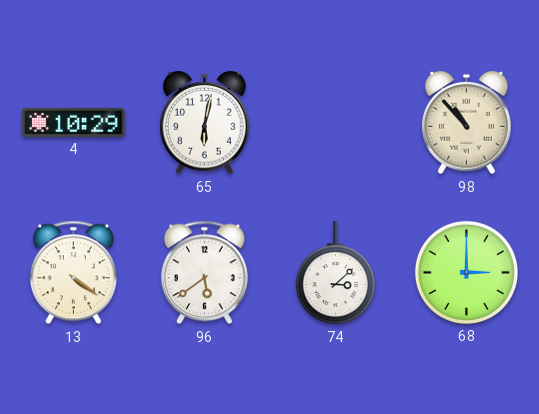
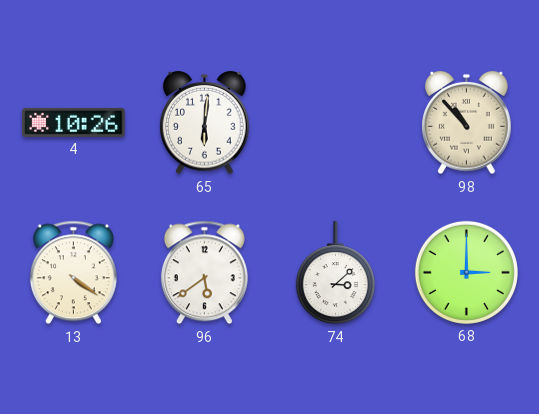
4: 10:29 -> 10:26 (74, 122)
65: 6:02 -> 6:01 (205, 123)
